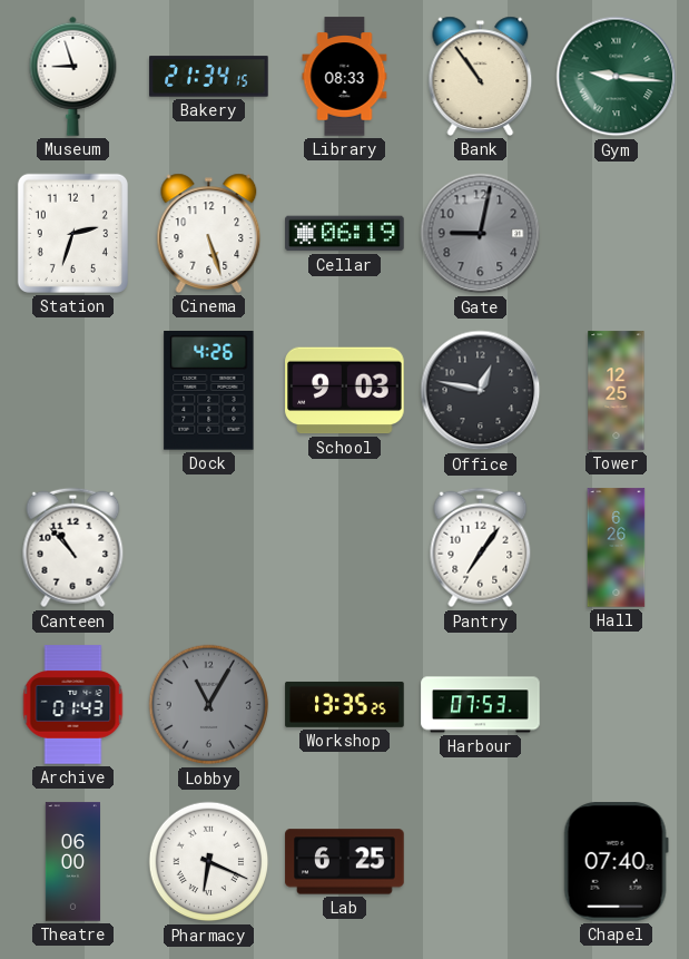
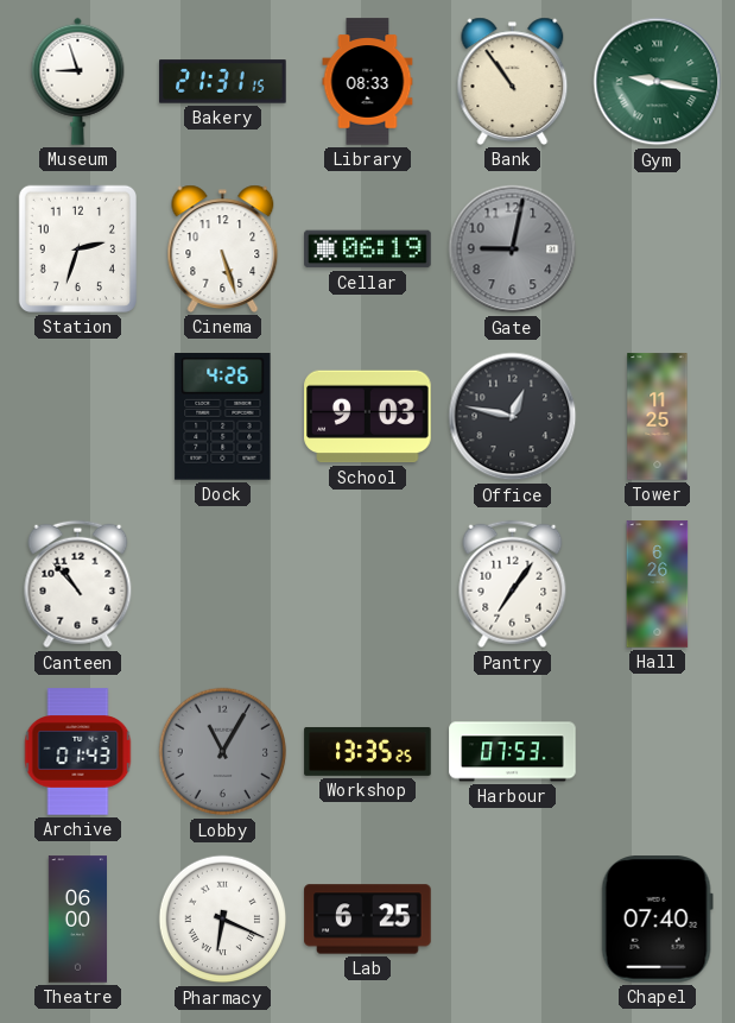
Bakery: 21:34 -> 21:31 (223, 82)
Gym: 9:16 -> 9:17 (658, 82)
Tower: 12:25 -> 11:25 (658, 417)
